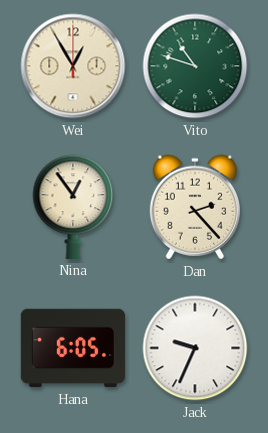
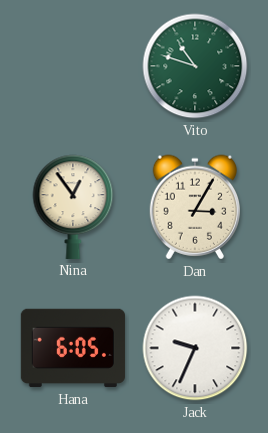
Wei: 12:55 -> none (73, 66)
Dan: 2:23 -> 3:05 (194, 207)
